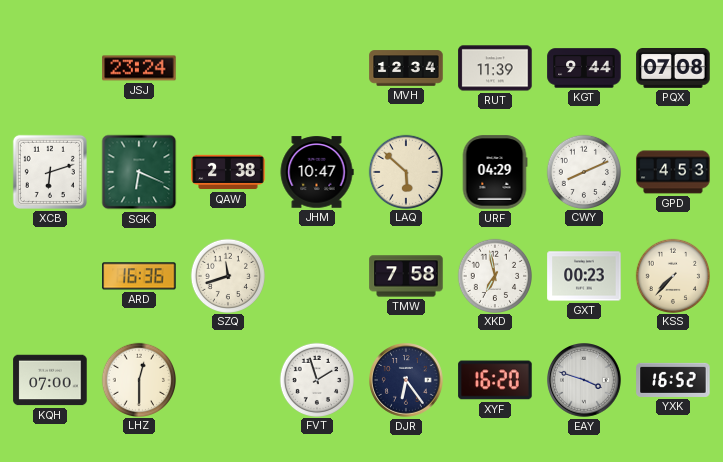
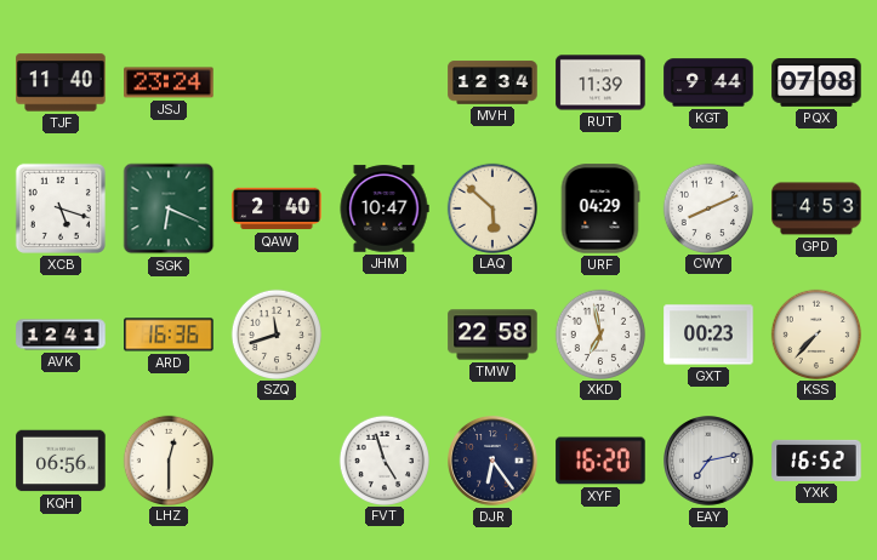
TJF: none -> 11:40 (61, 82)
XCB: 6:12 -> 5:18 (61, 208)
QAW: 2:38 -> 2:40 (277, 208)
AVK: none -> 12:41 (61, 335)
TMW: 7:58 -> 22:58 (492, 335)
KQH: 07:00 -> 06:56 (61, 461)
FVT: 1:57 -> 4:57 (383, 459)
EAY: 3:48 -> 7:13 (710, 462)
